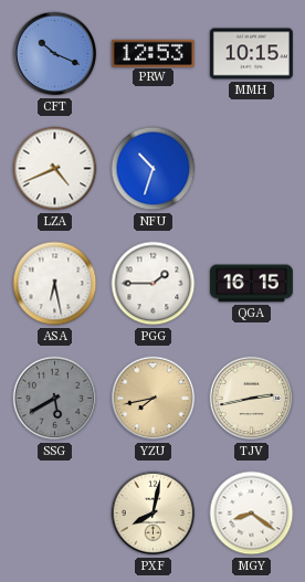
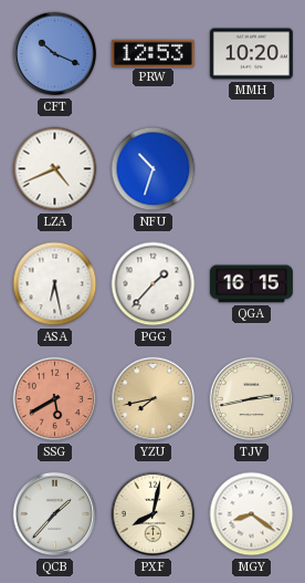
MMH: 10:15 -> 10:20 (251, 54)
PGG: 1:45 -> 1:37 (154, 284)
SSG dial: grey -> salmon (55, 399)
QCB: none -> 1:37 (55, 514)
